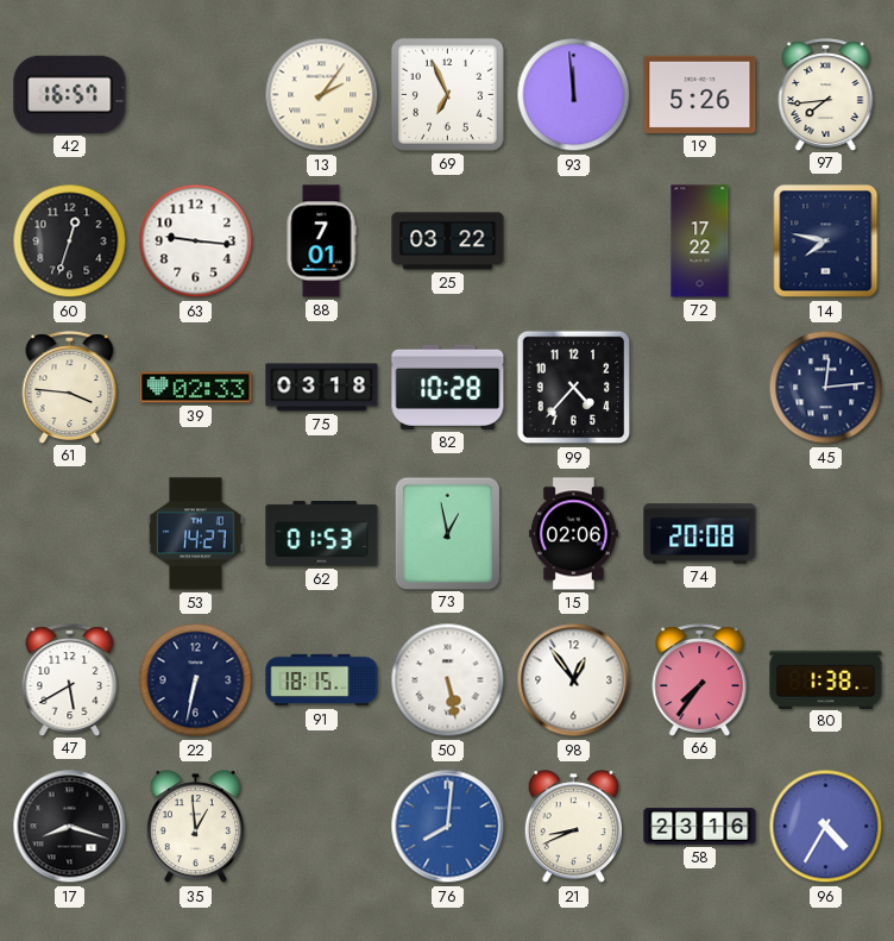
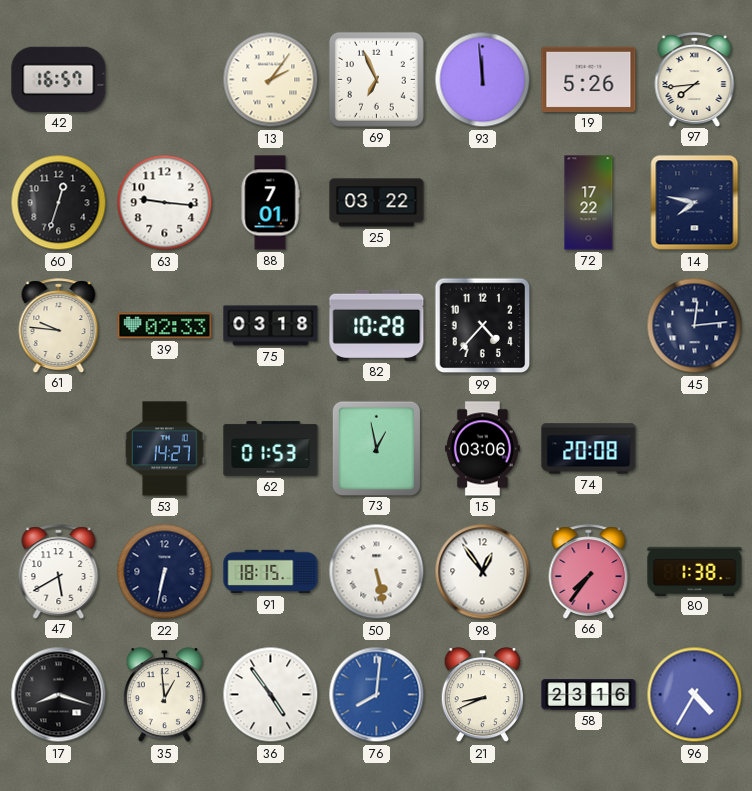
61: 3:46 -> 9:46 (59, 325)
15: 02:06 -> 03:06 (482, 449)
36: none -> 4:54 (271, 695)
